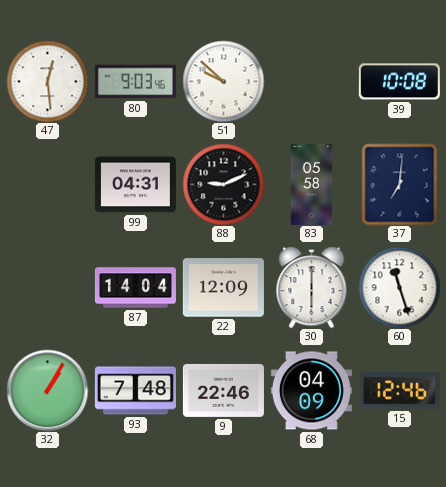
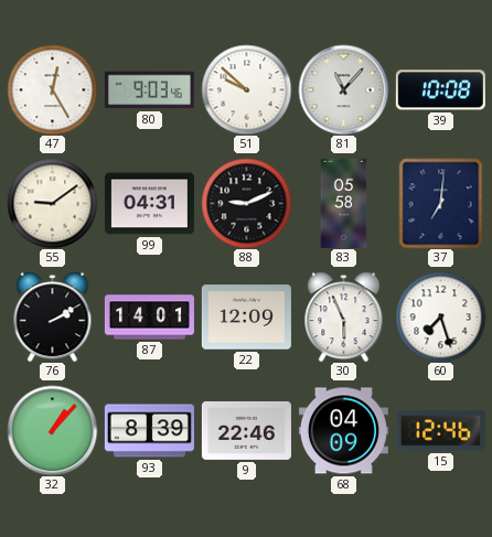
47: 12:29 -> 12:25 (52, 89)
81: none -> 11:07 (343, 89)
55: none -> 9:09 (52, 203)
76: none -> 2:10 (53, 316)
87: 14:04 -> 14:01 (149, 318)
30: 6:00 -> 5:56 (344, 316)
60: 11:27 -> 7:27 (440, 316)
32: 1:05 -> 1:07 (52, 430)
93: 7:48 -> 8:39 (149, 431)
